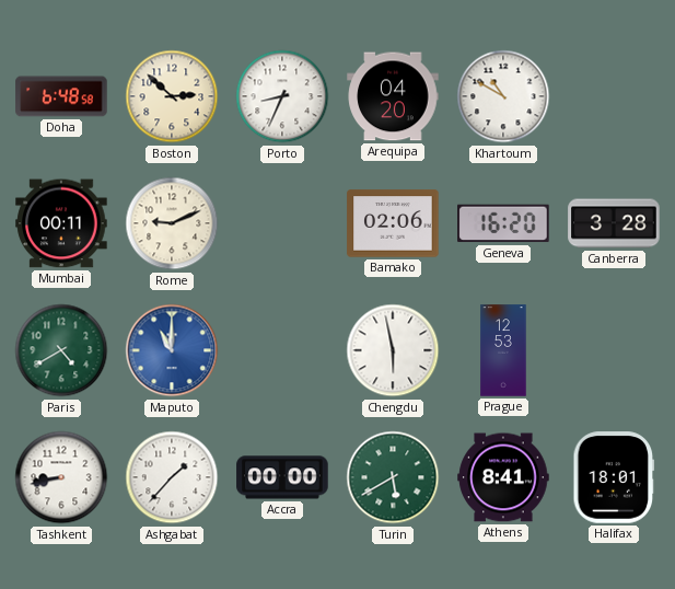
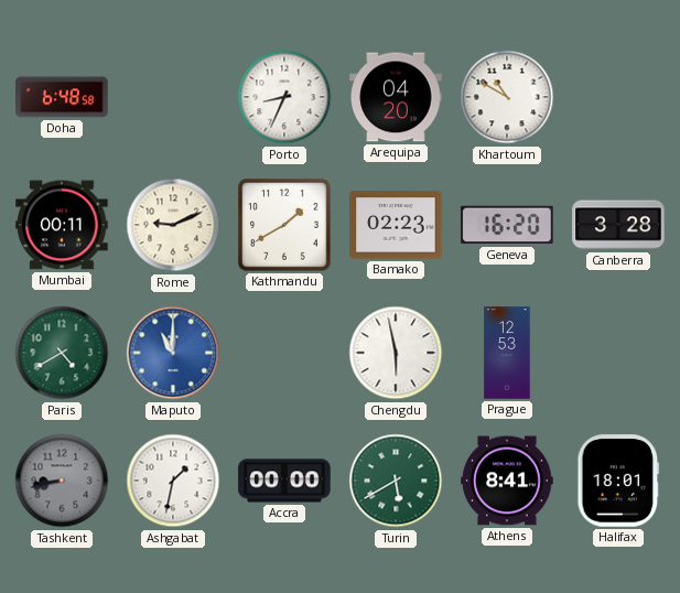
Boston: 2:52 -> none (172, 96)
Kathmandu: none -> 1:40 (284, 225)
Bamako: 02:06 -> 02:23 (396, 225)
Tashkent dial: white -> grey (62, 481)
Ashgabat: 1:37 -> 1:32 (173, 481)
